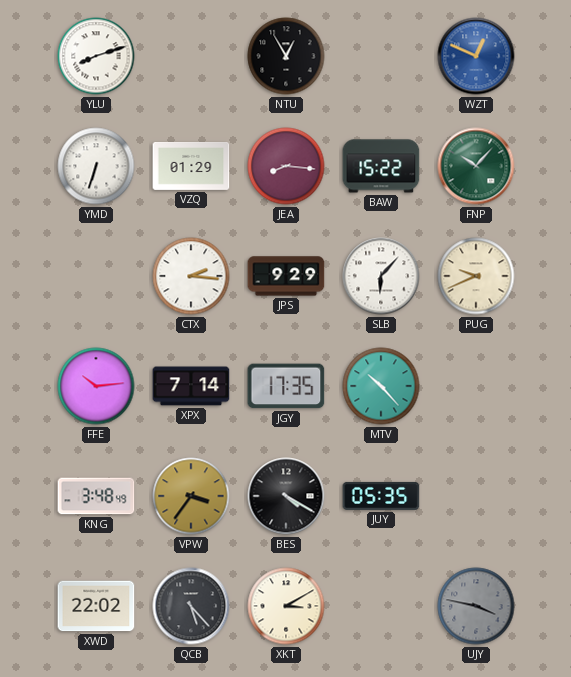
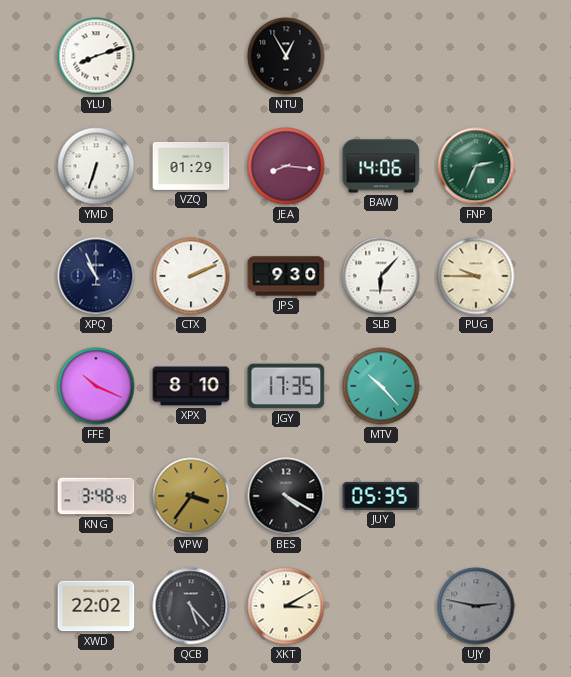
WZT: 12:49 -> none (476, 56)
BAW: 15:22 -> 14:06 (381, 166)
FNP: 10:07 -> 2:34 (476, 166)
XPQ: none -> 10:56 (96, 276)
CTX: 2:16 -> 2:11 (191, 276)
JPS: 9:29 -> 9:30 (286, 276)
PUG: 9:41 -> 9:45 (476, 276)
FFE: 10:14 -> 10:19 (96, 386)
XPX: 7:14 -> 8:10 (191, 386)
UJY: 3:47 -> 2:47 (476, 606)
